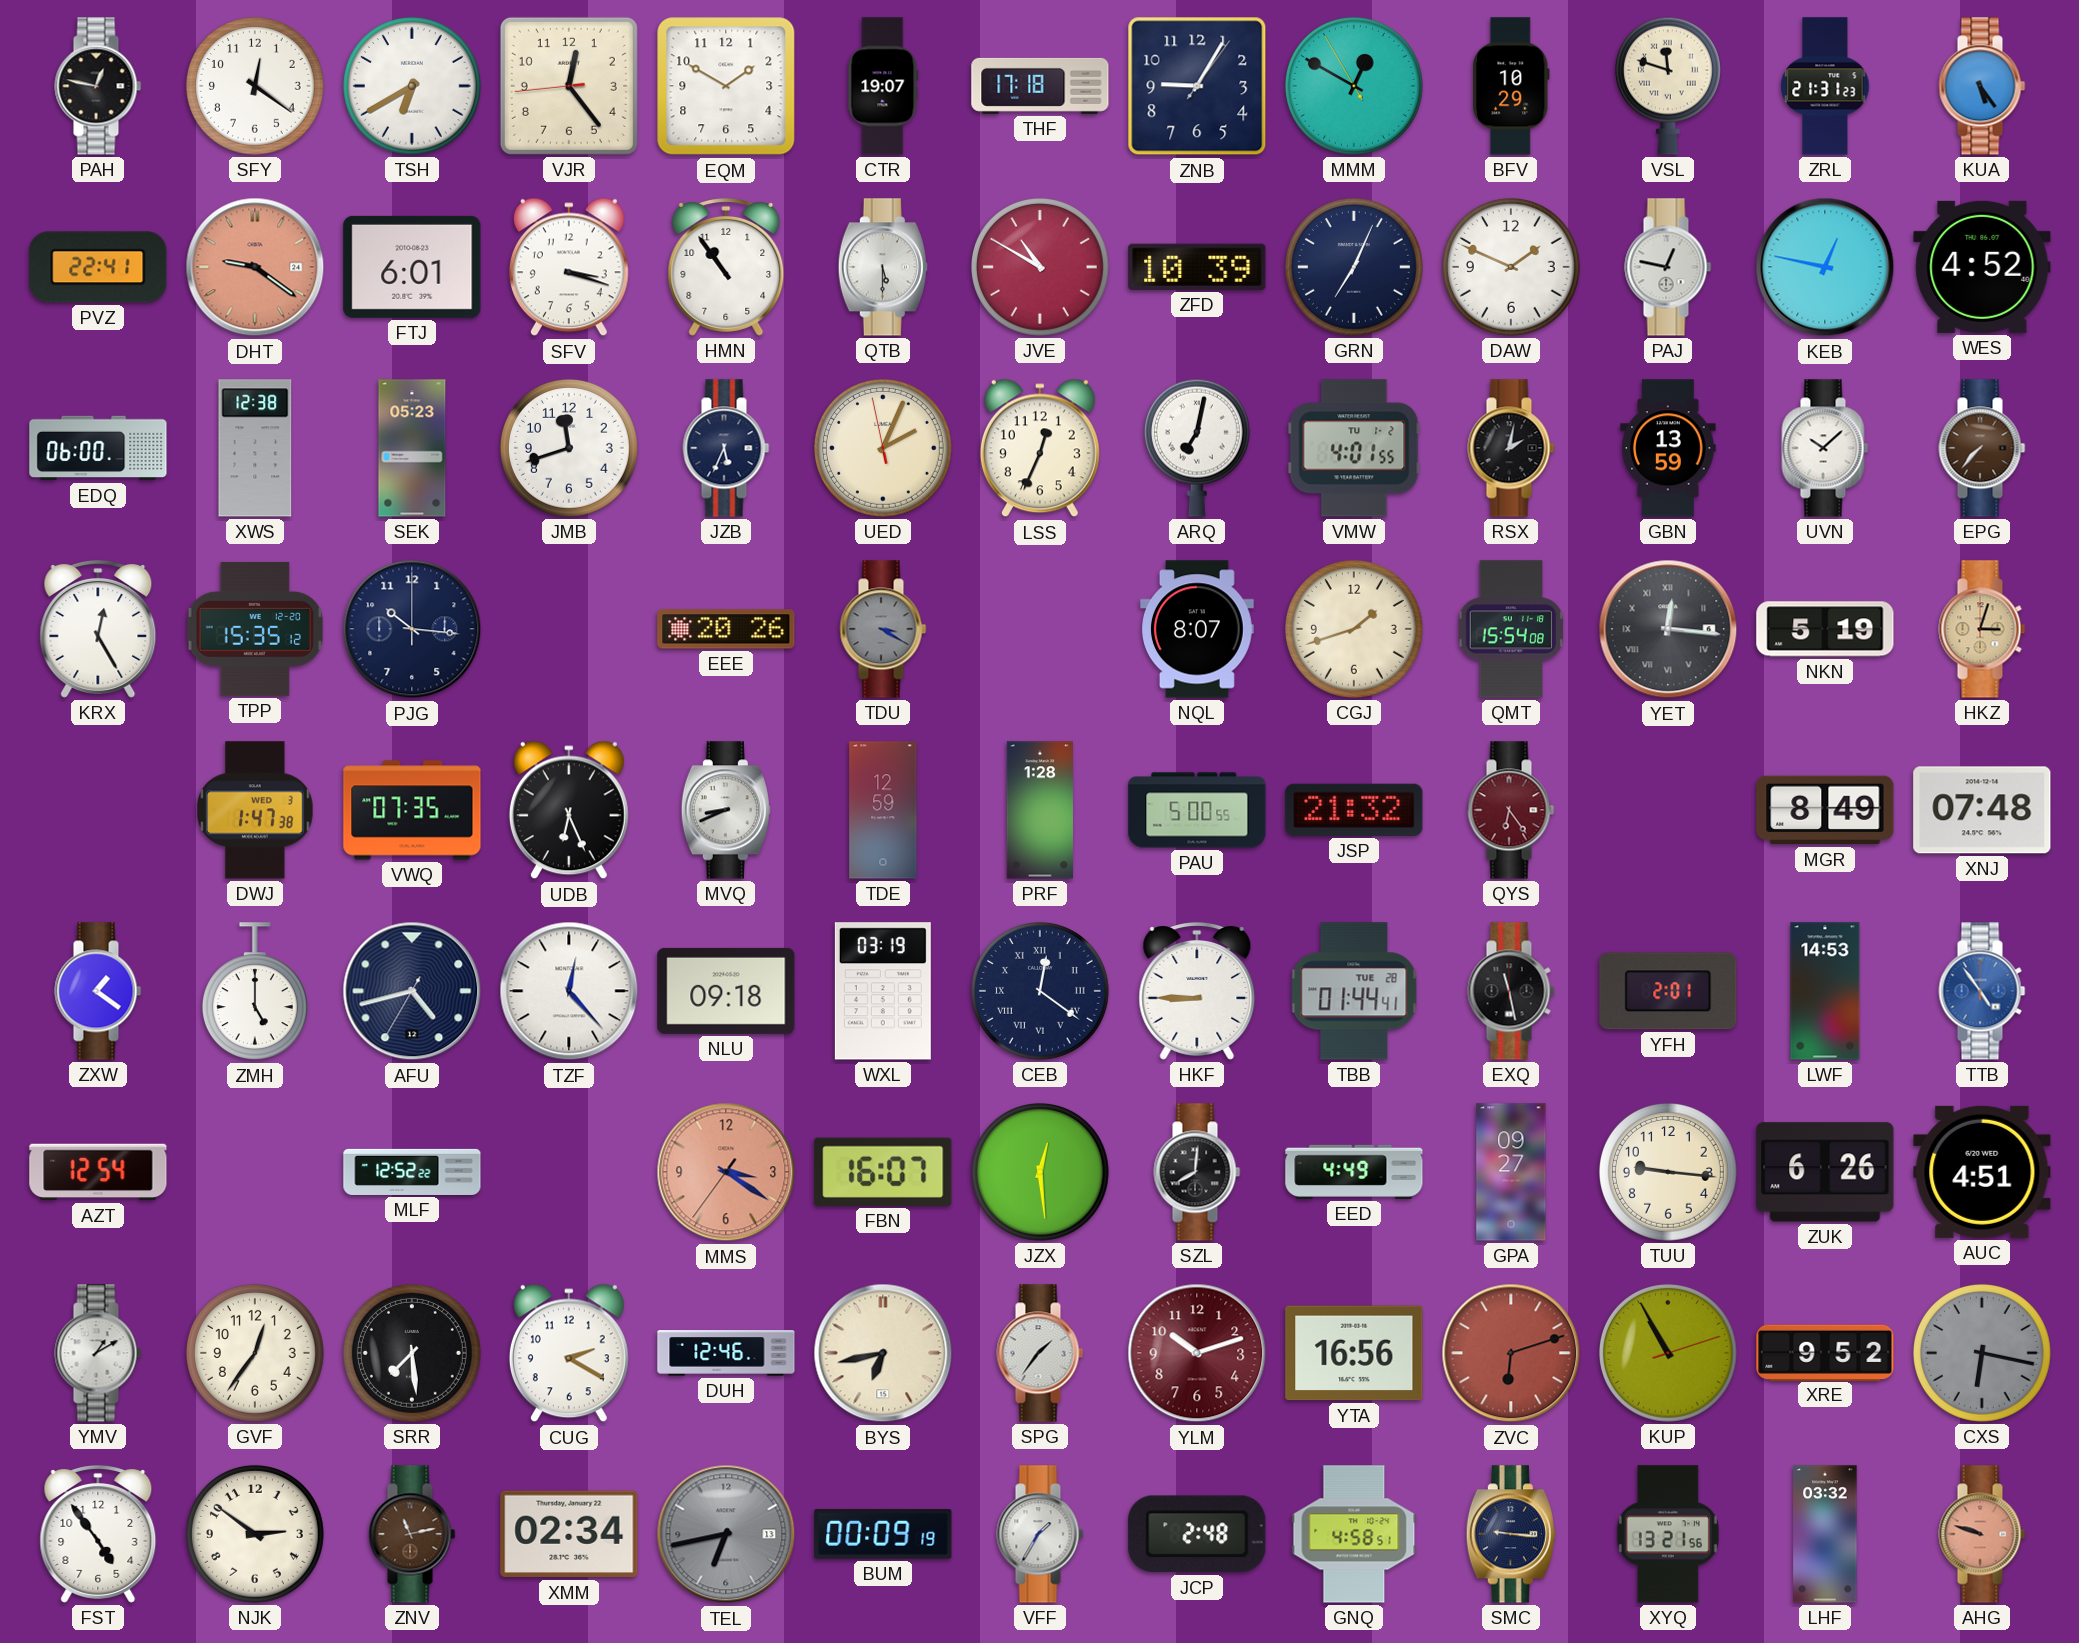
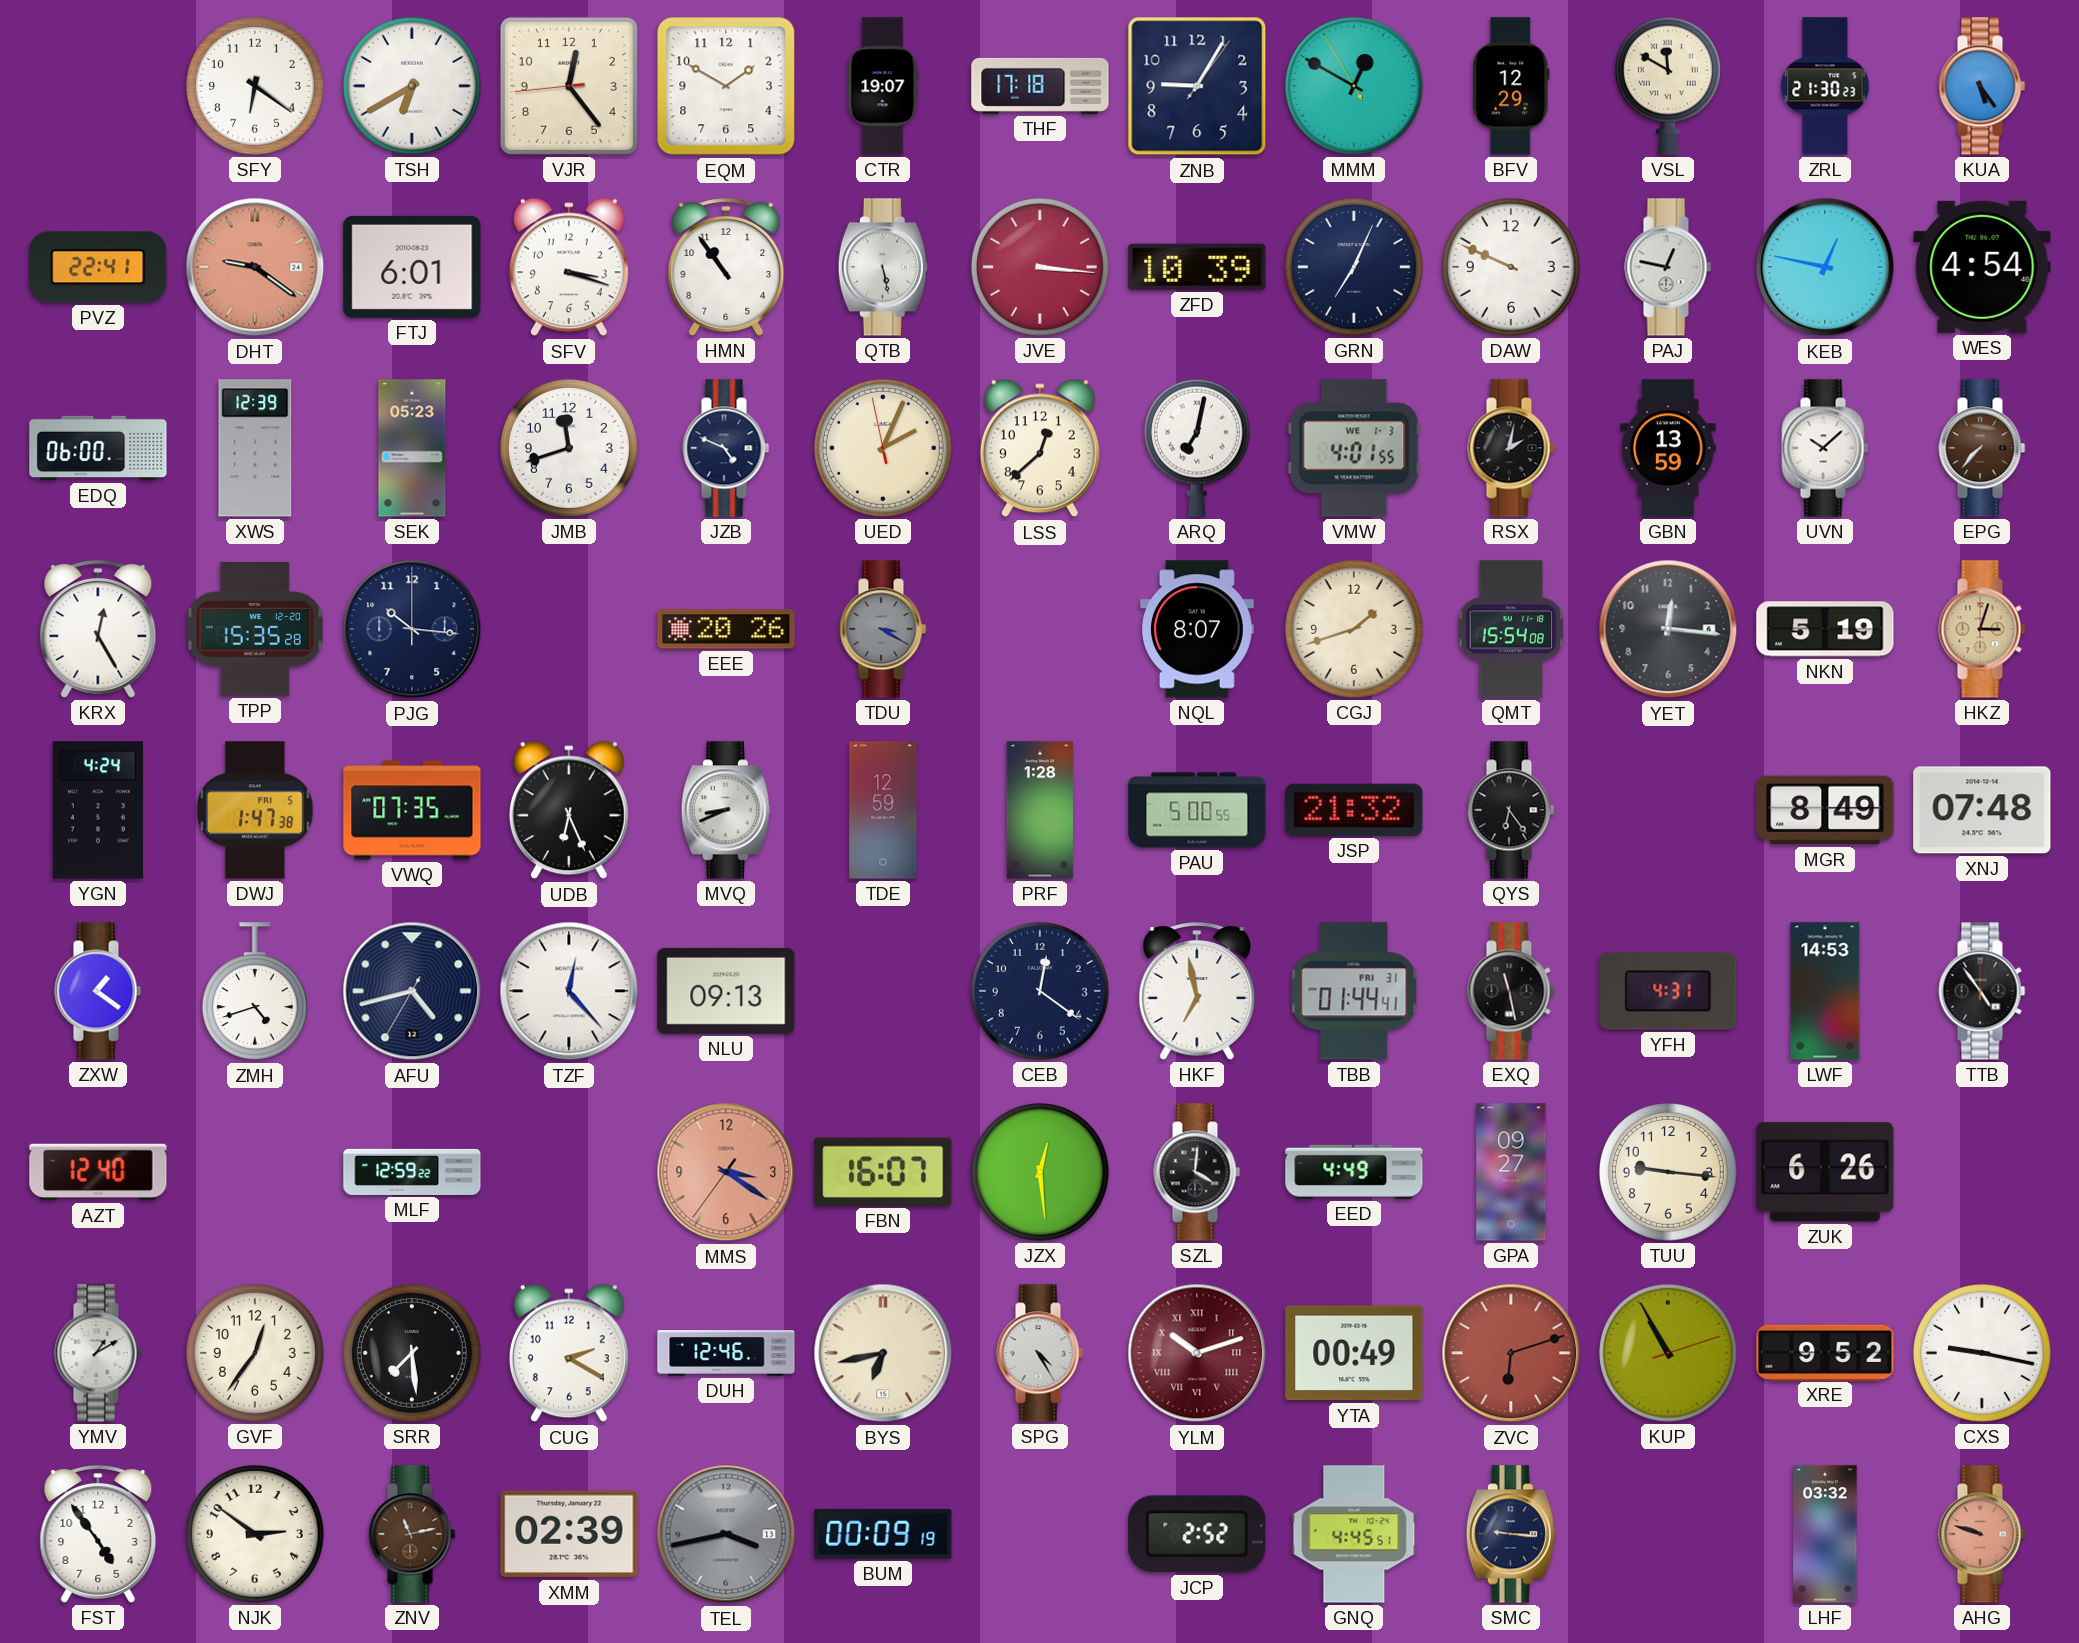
PAH: 12:47 -> none (98, 86)
SFY: 12:21 -> 6:21 (255, 86)
BFV: 10:29 -> 12:29 (1511, 86)
VSL: 11:48 -> 11:50 (1668, 86)
ZRL: 21:31 -> 21:30 (1825, 86)
QTB: 5:30 -> 5:28 (883, 267)
JVE: 10:50 -> 3:16 (1040, 267)
DAW: 1:49 -> 9:49 (1511, 267)
WES: 4:52 -> 4:54 (1982, 267)
XWS: 12:38 -> 12:39 (255, 448)
JZB: 5:34 -> 4:49 (726, 448)
LSS: 12:34 -> 12:38 (1040, 448)
VMW date: TU 1-2 -> WE 1-3 (1354, 448)
TPP: 15:35:12 -> 15:35:28 (255, 629)
YET numerals: Roman -> Arabic (1668, 629)
YGN: none -> 4:24 (98, 810)
DWJ date: WED 3 -> FRI 5 (256, 810)
QYS dial: burgundy -> black (1511, 810)
ZMH: 5:00 -> 4:42 (255, 992)
NLU: 09:18 -> 09:13 (726, 991)
WXL: 03:19 -> none (883, 991)
CEB numerals: Roman -> Arabic (1040, 991)
HKF: 8:45 -> 6:58 (1197, 992)
TBB date: TUE 28 -> FRI 31 (1354, 991)
YFH: 2:01 -> 4:31 (1668, 991)
TTB dial: blue -> black (1982, 991)
AZT: 12:54 -> 12:40 (98, 1172)
MLF: 12:52 -> 12:59 (412, 1172)
SZL: 8:01 -> 4:01 (1197, 1172)
AUC: 4:51 -> none (1982, 1172)
SPG: 1:36 -> 4:25 (1040, 1353)
YLM numerals: Arabic -> Roman (1197, 1353)
YTA: 16:56 -> 00:49 (1354, 1353)
CXS: 6:17 -> 9:17 (1982, 1353)
CXS dial: grey -> white (1982, 1353)
XMM: 02:34 -> 02:39 (569, 1534)
TEL: 6:43 -> 3:43 (726, 1534)
VFF: 1:35 -> none (1040, 1534)
JCP: 2:48 -> 2:52 (1197, 1534)
GNQ: 4:58 -> 4:45 (1354, 1534)
XYQ: 13:21 -> none (1668, 1534)
